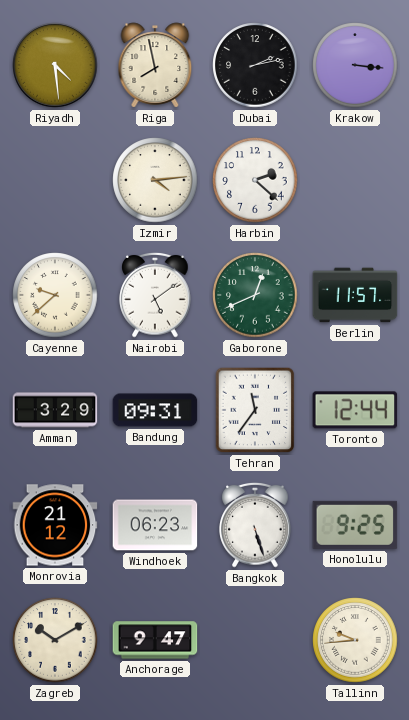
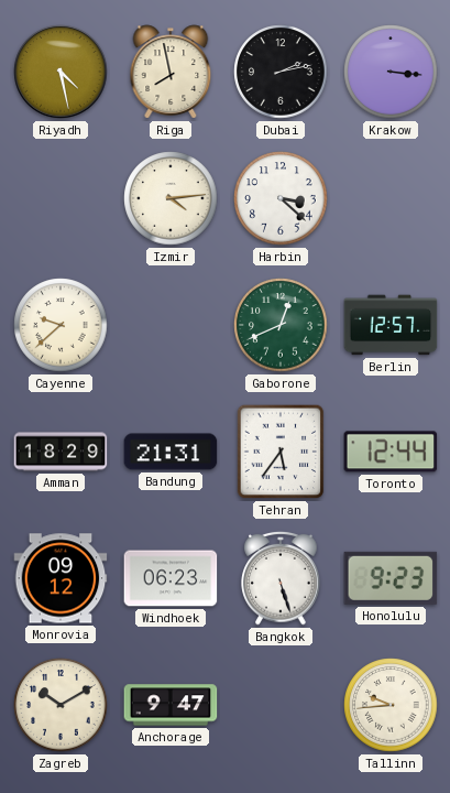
Riyadh: 4:29 -> 4:28 (61, 72)
Harbin: 2:22 -> 3:22 (281, 198)
Nairobi: 5:09 -> none (155, 295)
Berlin: 11:57 -> 12:57 (391, 325)
Amman: 3:29 -> 18:29 (61, 452)
Bandung: 09:31 -> 21:31 (171, 452)
Tehran: 11:36 -> 5:36 (281, 452)
Monrovia: 21:12 -> 09:12 (61, 578)
Honolulu: 9:25 -> 9:23 (391, 578)
